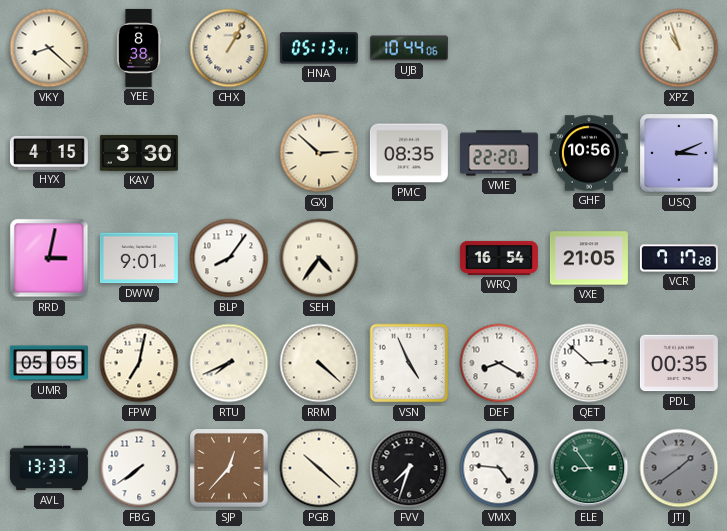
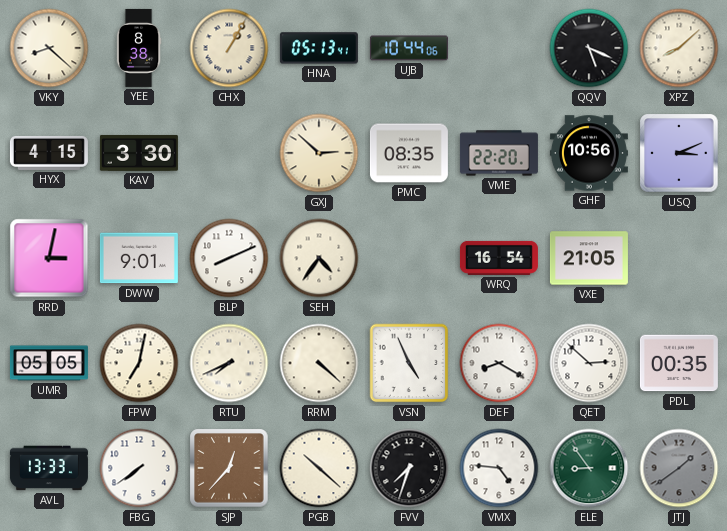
QQV: none -> 5:19 (589, 48)
XPZ: 10:57 -> 8:08 (679, 48)
BLP: 8:06 -> 8:11 (229, 258)
VCR: 7:17 -> none (679, 258)
